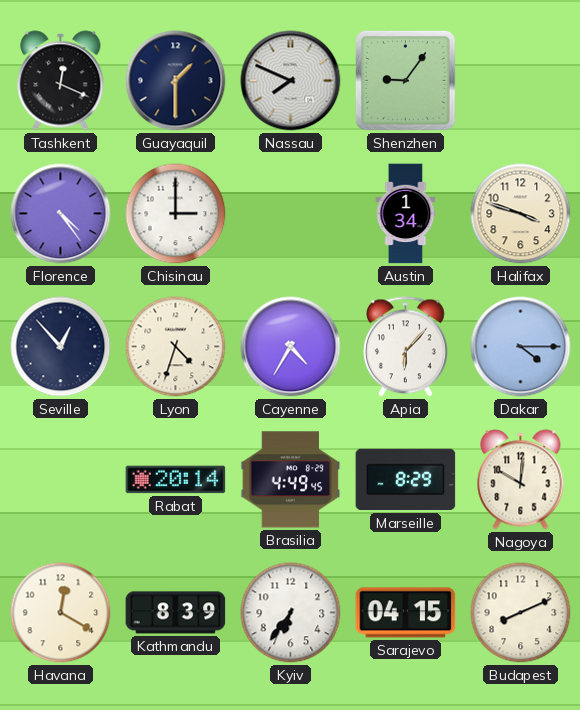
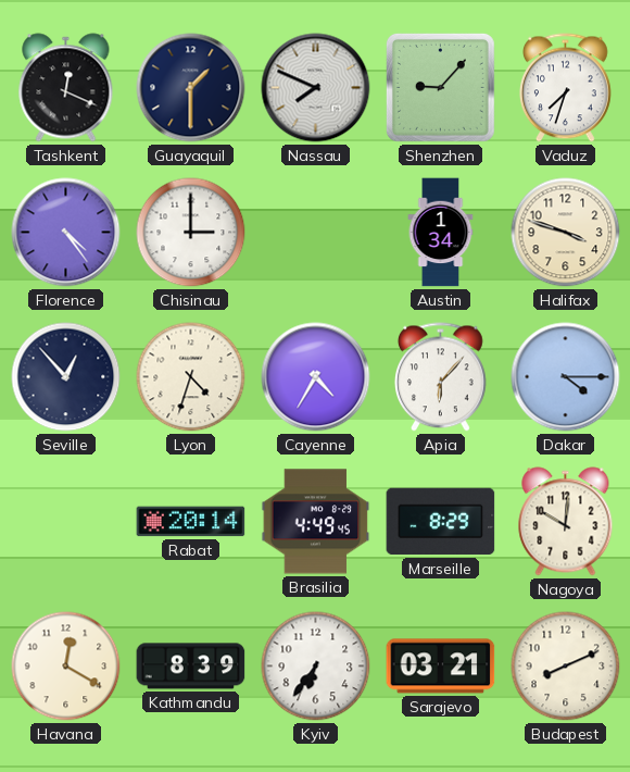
Shenzhen: 9:06 -> 9:07 (440, 87)
Vaduz: none -> 7:33 (565, 88)
Sarajevo: 04:15 -> 03:21 (441, 667)
